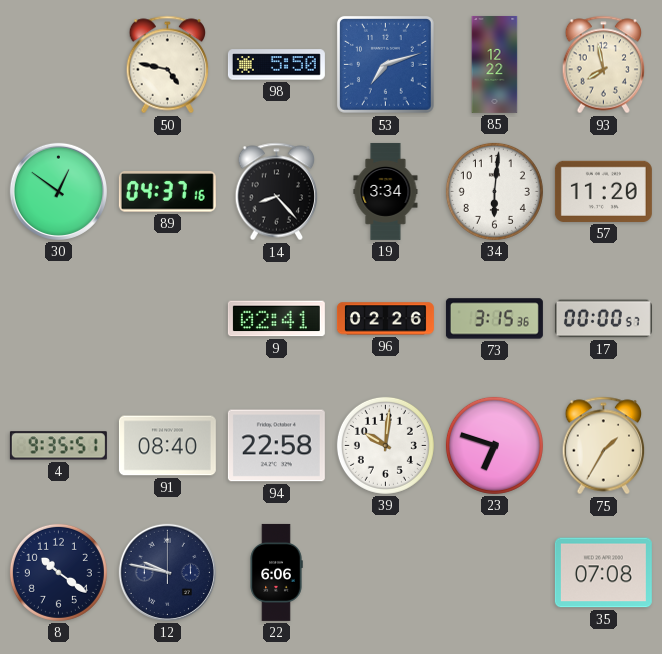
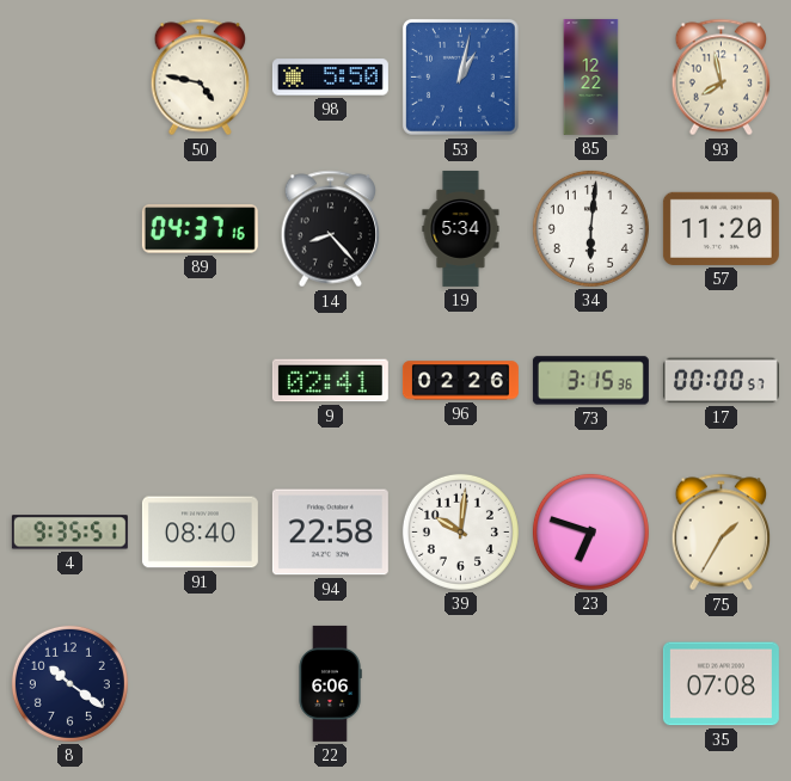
53: 7:12 -> 1:02 (461, 78)
30: 12:51 -> none (58, 191)
19: 3:34 -> 5:34 (461, 228)
12: 9:47 -> none (167, 572)
